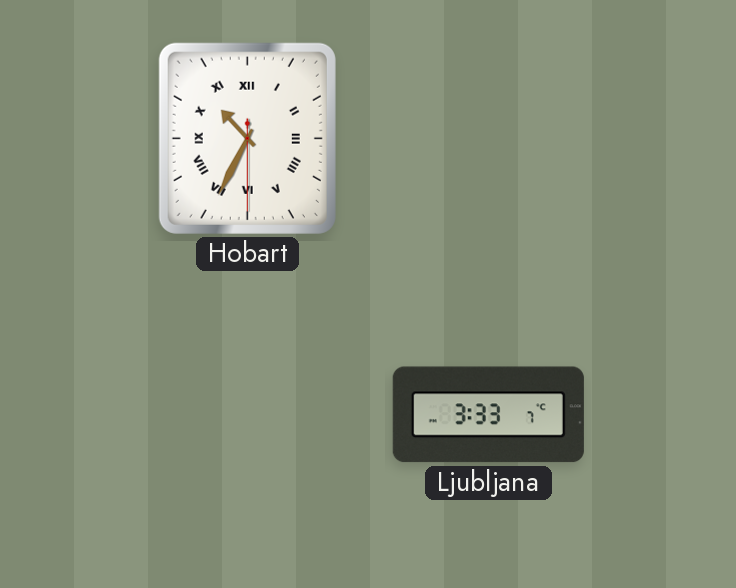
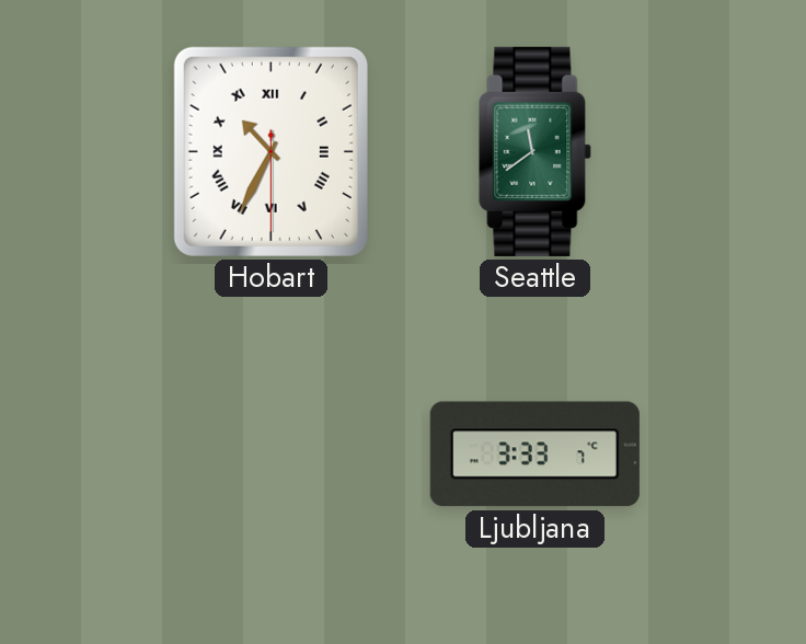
Seattle: none -> 11:39 (536, 151)
